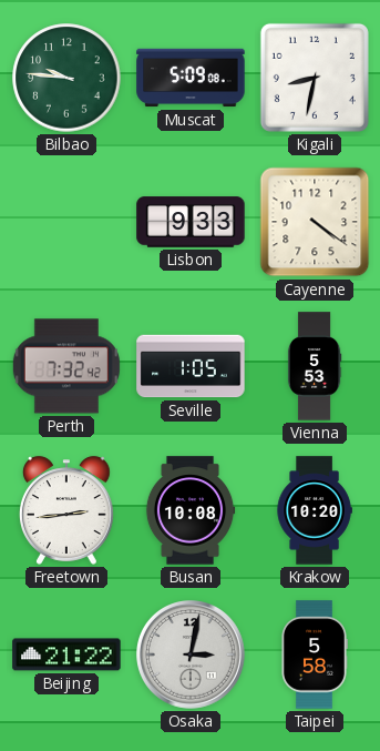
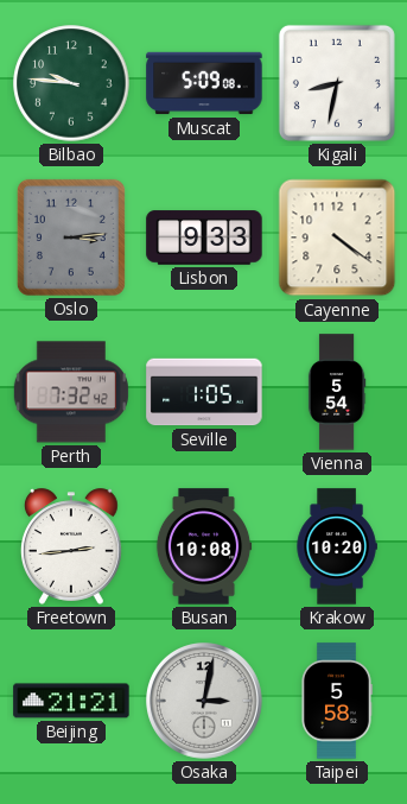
Oslo: none -> 3:14 (71, 238)
Vienna: 5:53 -> 5:54 (337, 392)
Beijing: 21:22 -> 21:21 (71, 701)
